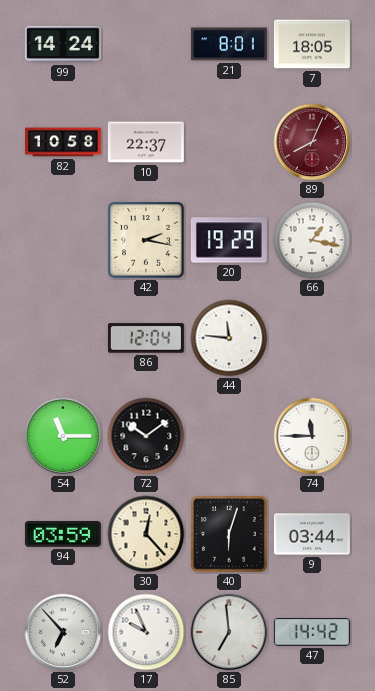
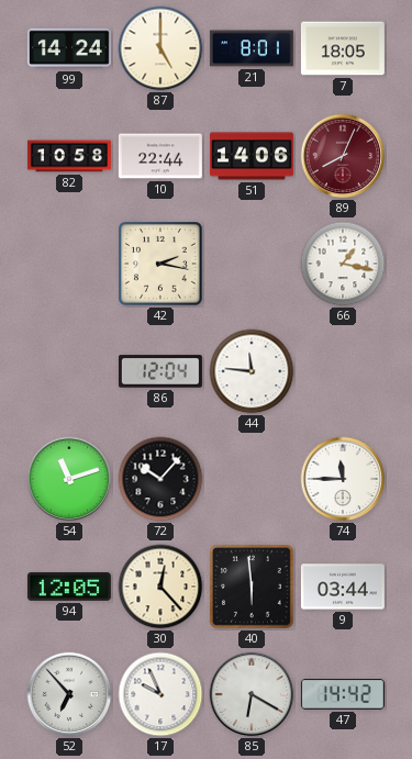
87: none -> 5:00 (160, 48)
10: 22:37 -> 22:44 (160, 156)
51: none -> 14:06 (252, 156)
20: 19:29 -> none (229, 240)
54: 11:15 -> 11:12 (69, 479)
72: 10:09 -> 10:07 (160, 479)
94: 03:59 -> 12:05 (69, 587)
40: 6:03 -> 5:59 (253, 588)
85: 6:59 -> 6:20 (252, 694)
